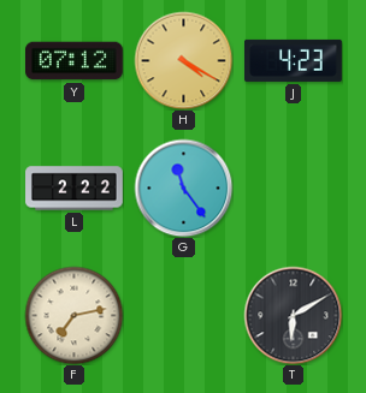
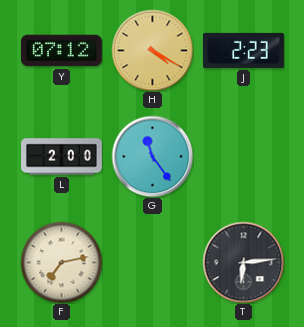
J: 4:23 -> 2:23 (244, 50)
L: 2:22 -> 2:00 (62, 157)
T: 6:10 -> 6:14 (243, 262)
